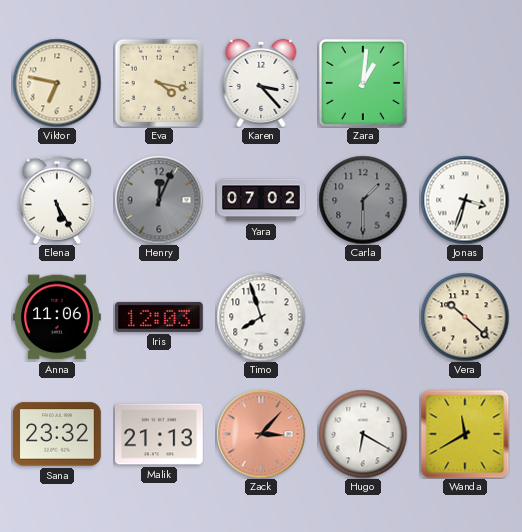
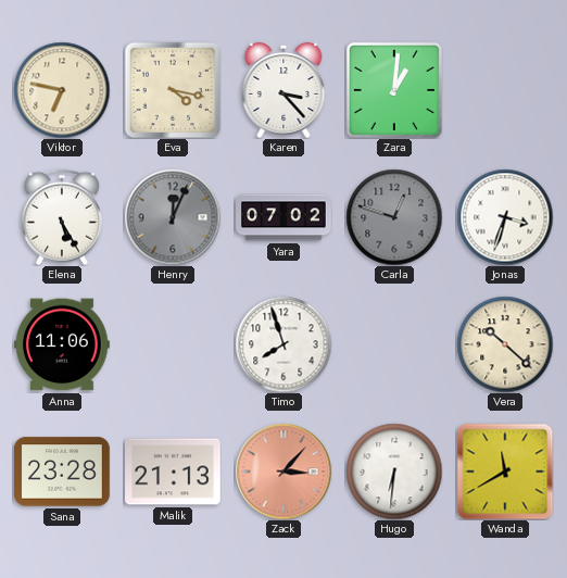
Carla: 1:30 -> 12:48 (394, 217)
Iris: 12:03 -> none (160, 317)
Sana: 23:32 -> 23:28 (63, 472)
Hugo: 6:20 -> 6:31 (394, 472)
